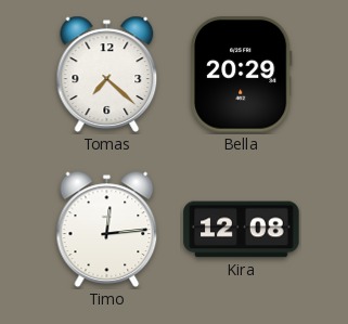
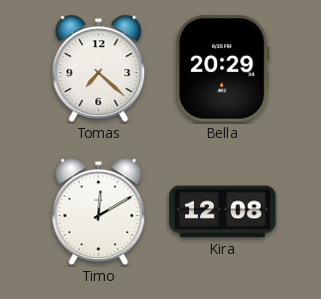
Timo: 12:14 -> 12:10 (99, 211)
